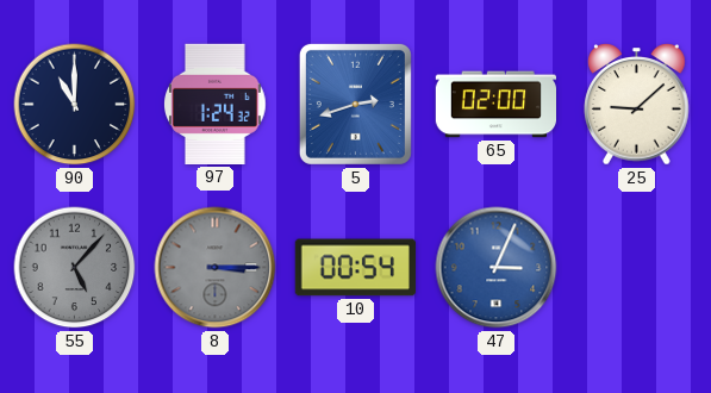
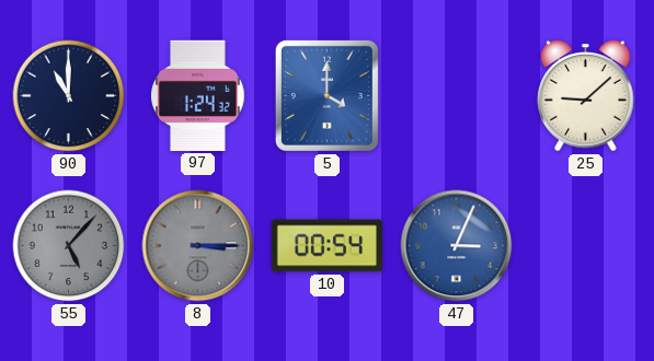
5: 2:42 -> 4:00 (326, 95)
65: 02:00 -> none (495, 105)
